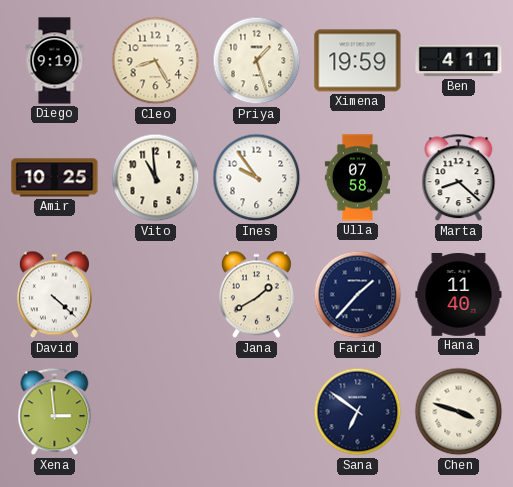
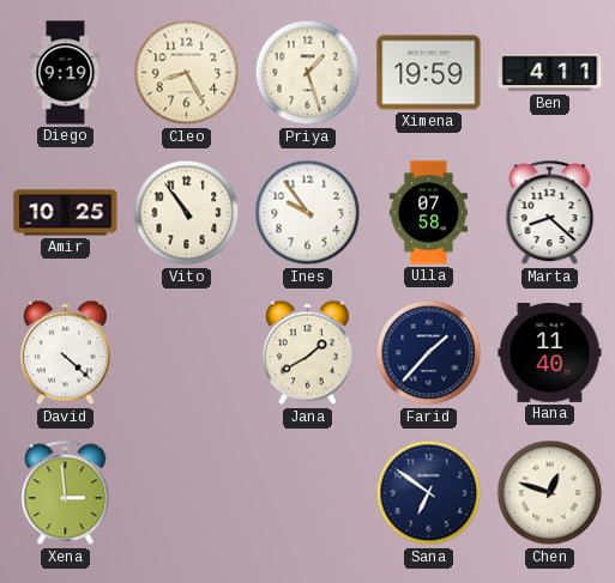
Vito: 10:59 -> 10:54 (187, 213)
Chen: 3:48 -> 12:48 (550, 493)
